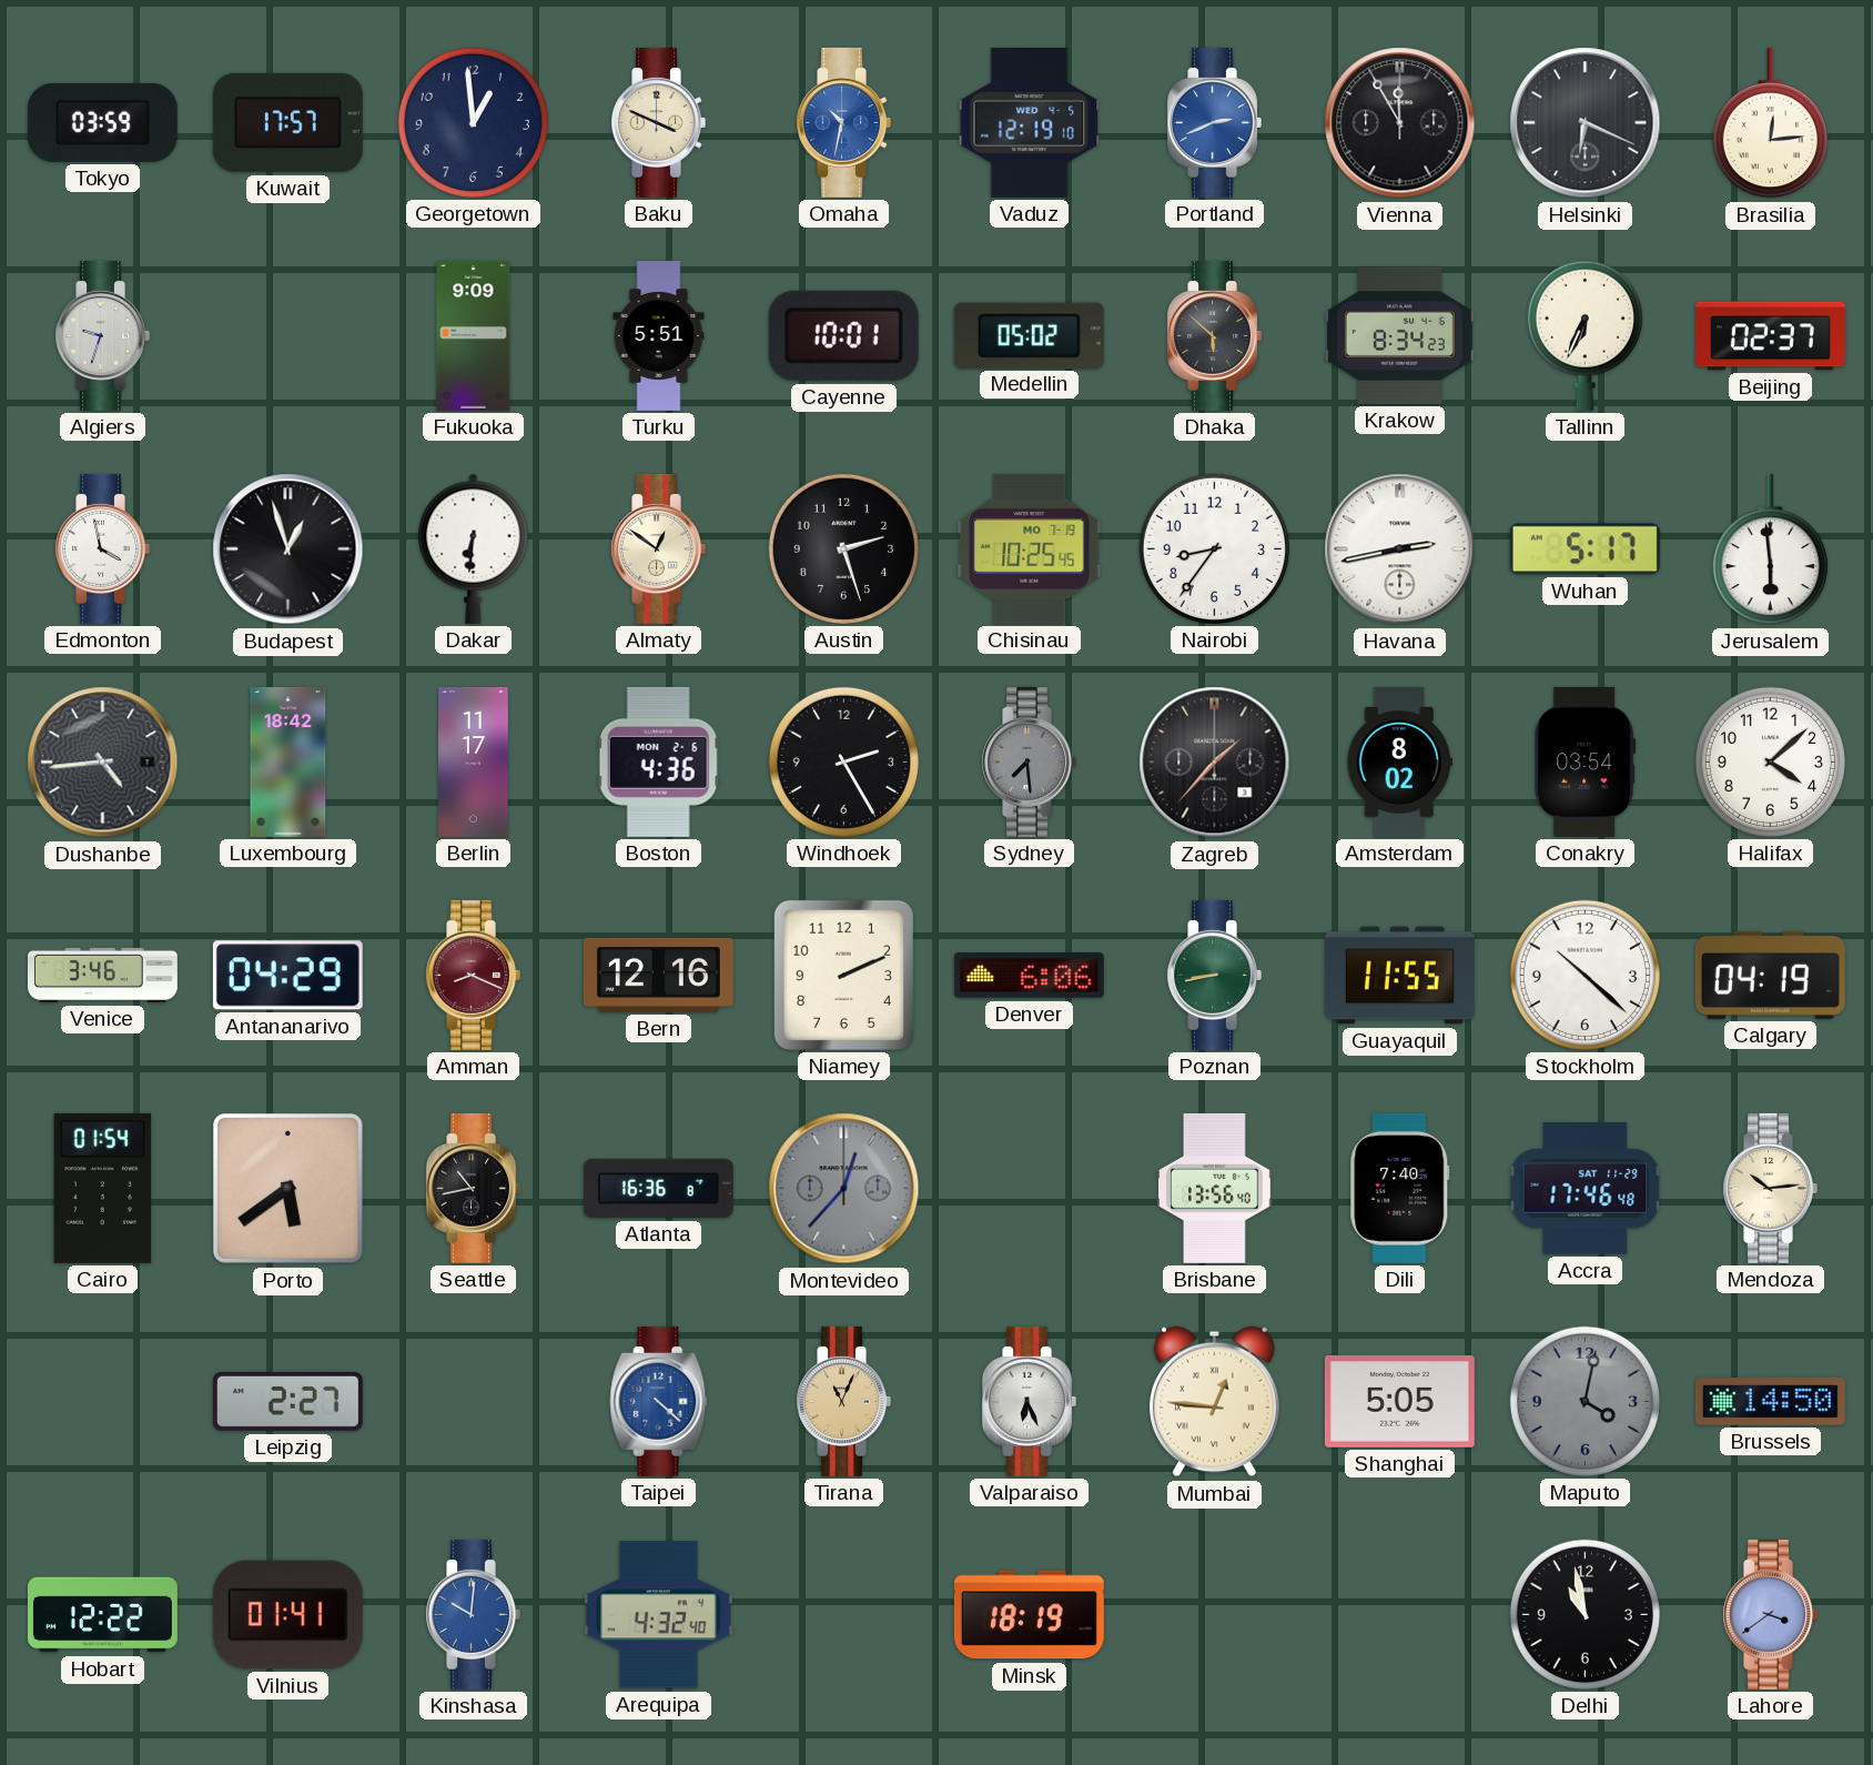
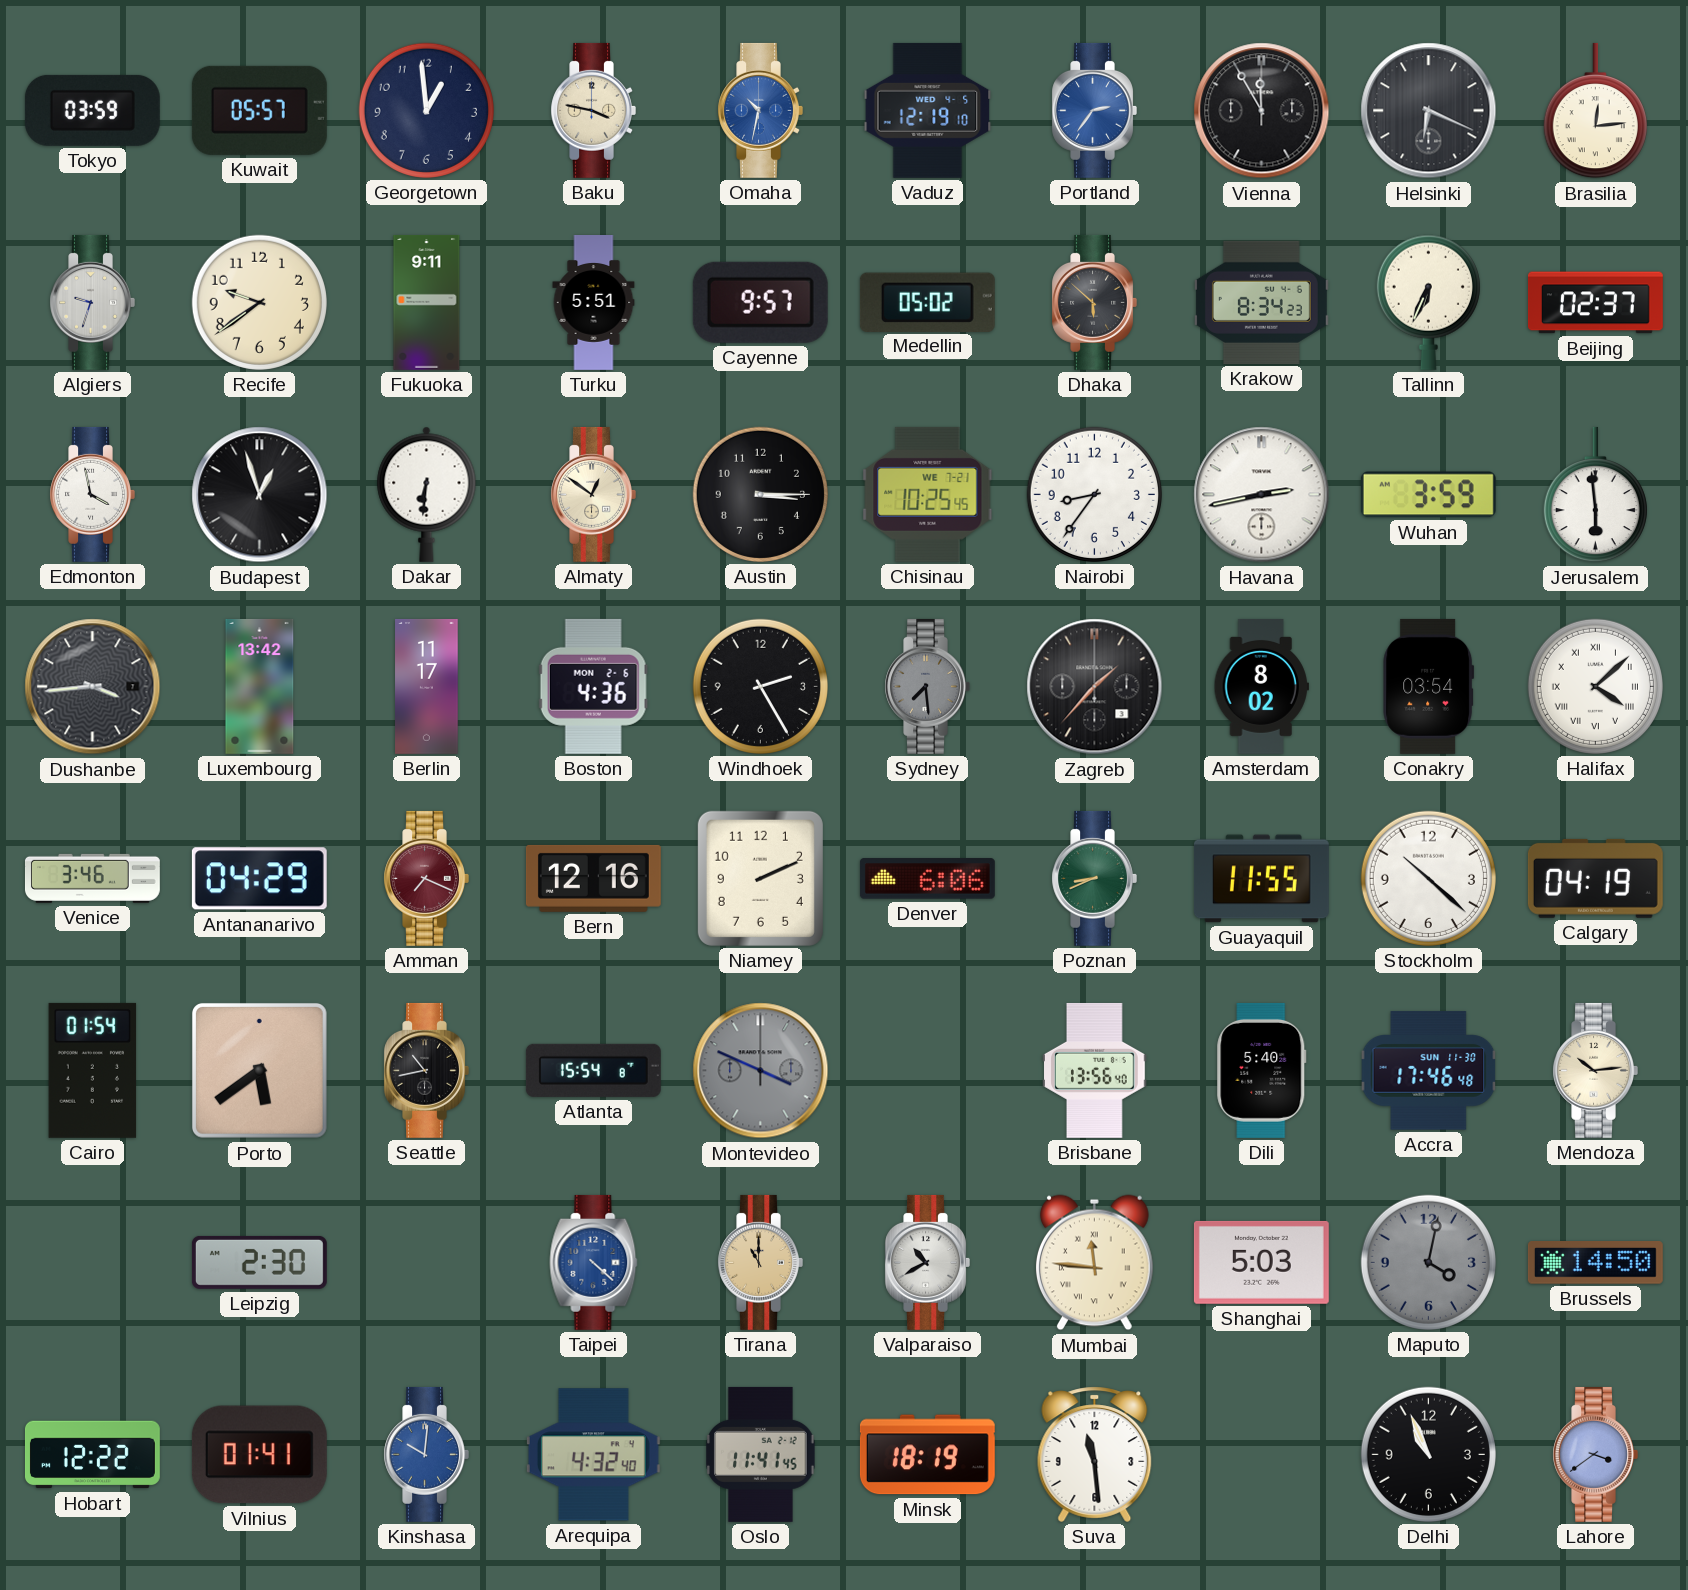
Kuwait: 17:57 -> 05:57 (259, 110)
Baku: 3:49 -> 3:47 (593, 110)
Portland: 2:41 -> 2:36 (1094, 110)
Recife: none -> 9:39 (259, 302)
Fukuoka: 9:09 -> 9:11 (427, 302)
Cayenne: 10:01 -> 9:57 (760, 302)
Austin: 2:27 -> 3:15 (760, 494)
Chisinau date: MO 7-19 -> WE 7-21 (928, 494)
Wuhan: 5:17 -> 3:59 (1428, 495)
Dushanbe: 4:44 -> 3:44 (93, 687)
Luxembourg: 18:42 -> 13:42 (260, 686)
Halifax numerals: Arabic -> Roman (1595, 686)
Amman: 8:19 -> 7:19 (426, 878)
Poznan: 8:43 -> 8:41 (1094, 878)
Atlanta: 16:36 -> 15:54 (593, 1070)
Montevideo: 12:37 -> 3:49 (761, 1071)
Dili: 7:40 -> 5:40 (1262, 1070)
Accra date: SAT 11-29 -> SUN 11-30 (1429, 1071)
Leipzig: 2:27 -> 2:30 (259, 1262)
Tirana: 11:04 -> 11:00 (760, 1262)
Valparaiso: 6:26 -> 10:40 (927, 1262)
Mumbai: 12:46 -> 11:46 (1094, 1263)
Shanghai: 5:05 -> 5:03 (1261, 1262)
Oslo: none -> 11:41 (761, 1454)
Suva: none -> 11:29 (1095, 1454)
Delhi: 10:58 -> 10:56 (1428, 1454)
